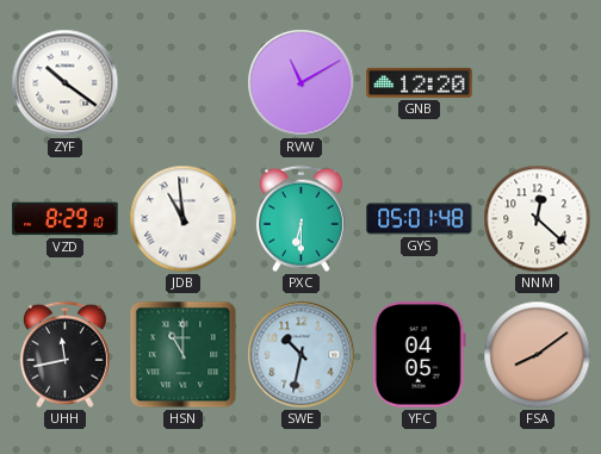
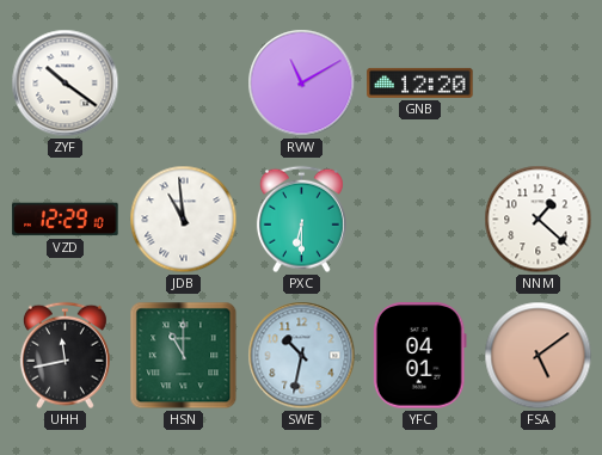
VZD: 8:29 -> 12:29 (66, 220)
GYS: 05:01 -> none (420, 219)
NNM: 12:22 -> 1:22 (539, 220)
YFC: 04:05 -> 04:01 (419, 356)
FSA: 8:09 -> 5:09 (539, 356)
